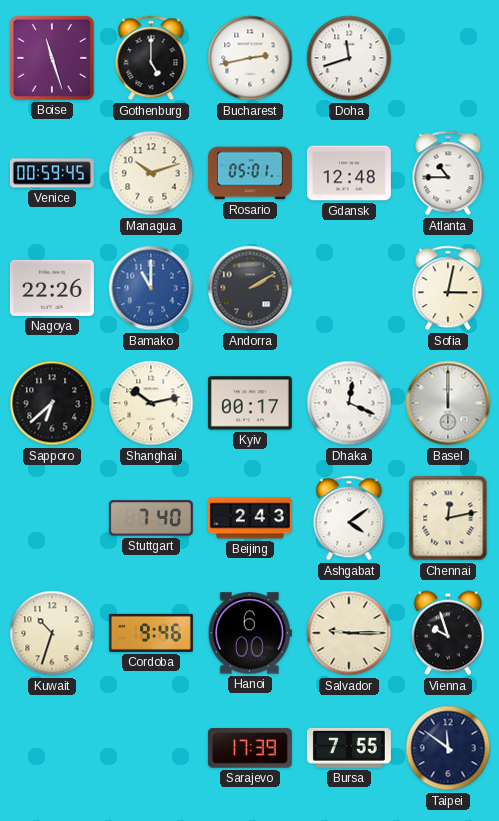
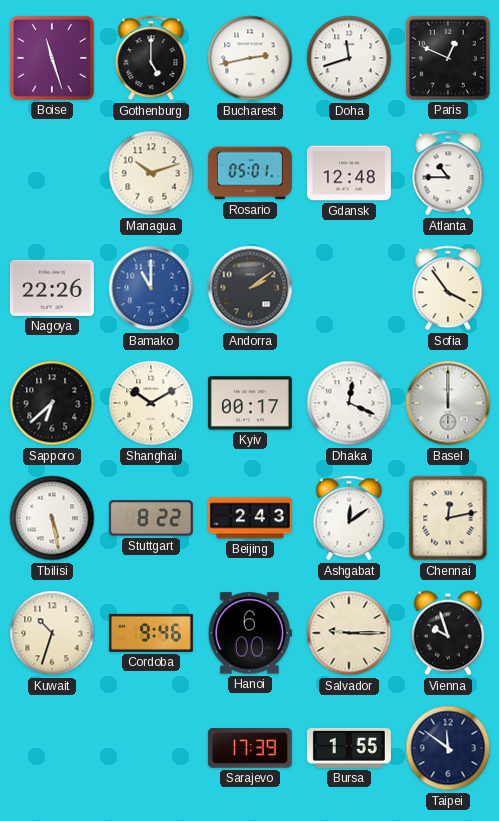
Paris: none -> 12:49 (448, 58)
Venice: 00:59 -> none (52, 173)
Andorra: 2:10 -> 2:09 (250, 288)
Sofia: 3:02 -> 3:54 (448, 288)
Shanghai: 10:13 -> 10:10 (151, 403)
Tbilisi: none -> 5:28 (52, 518)
Stuttgart: 7:40 -> 8:22 (151, 518)
Ashgabat: 4:09 -> 12:09 (349, 518)
Bursa: 7:55 -> 1:55 (349, 748)
